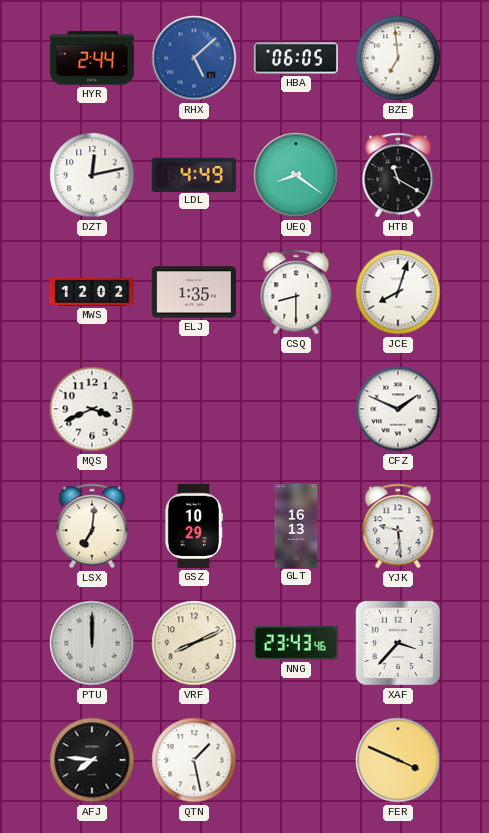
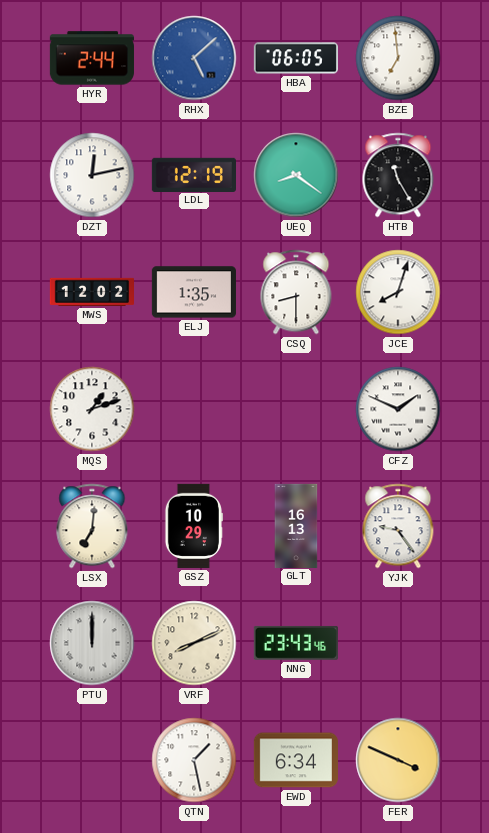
LDL: 4:49 -> 12:19 (193, 174)
HTB: 11:20 -> 11:25 (398, 175)
MQS: 3:41 -> 1:12 (92, 409)
YJK: 9:29 -> 9:24 (398, 526)
XAF: 3:37 -> none (398, 643)
AFJ: 7:46 -> none (92, 760)
EWD: none -> 6:34 (296, 760)
